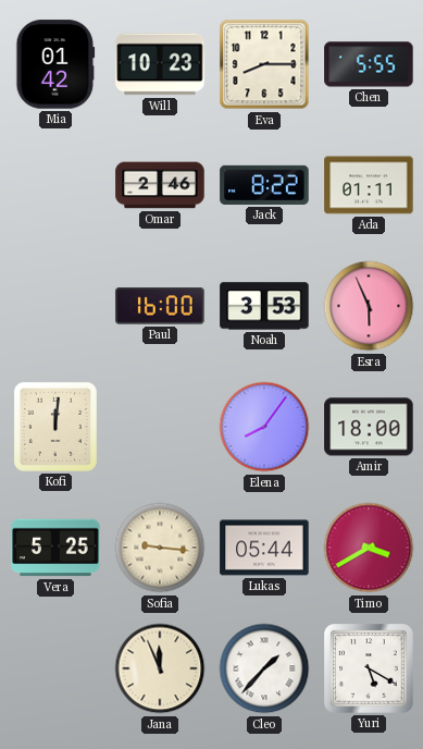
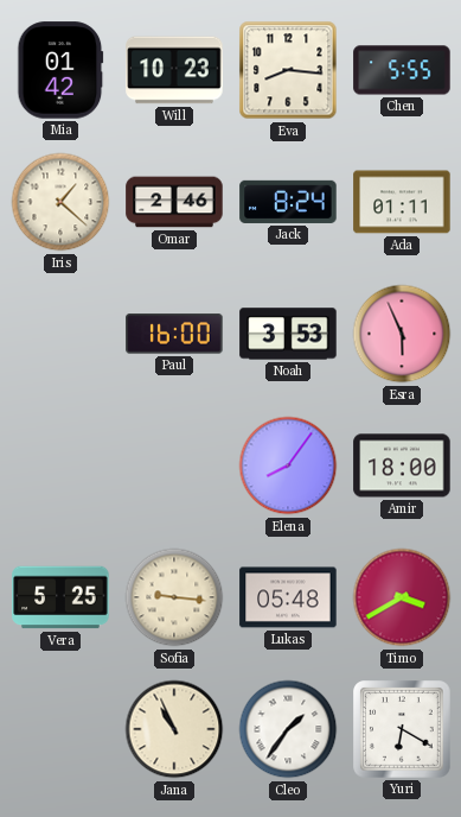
Eva: 8:15 -> 8:16 (288, 70)
Iris: none -> 1:22 (60, 202)
Jack: 8:22 -> 8:24 (288, 202)
Kofi: 12:01 -> none (55, 427)
Lukas: 05:44 -> 05:48 (288, 597)
Jana: 11:56 -> 10:56 (174, 729)
Cleo: 1:37 -> 1:36 (288, 729)
Yuri: 5:20 -> 6:20 (402, 729)
